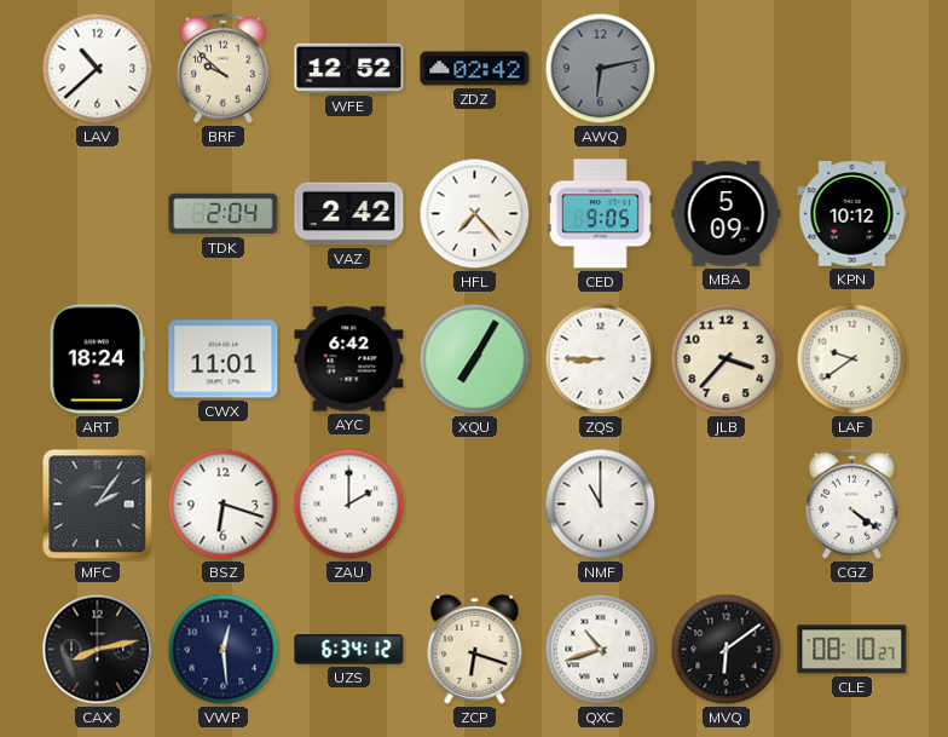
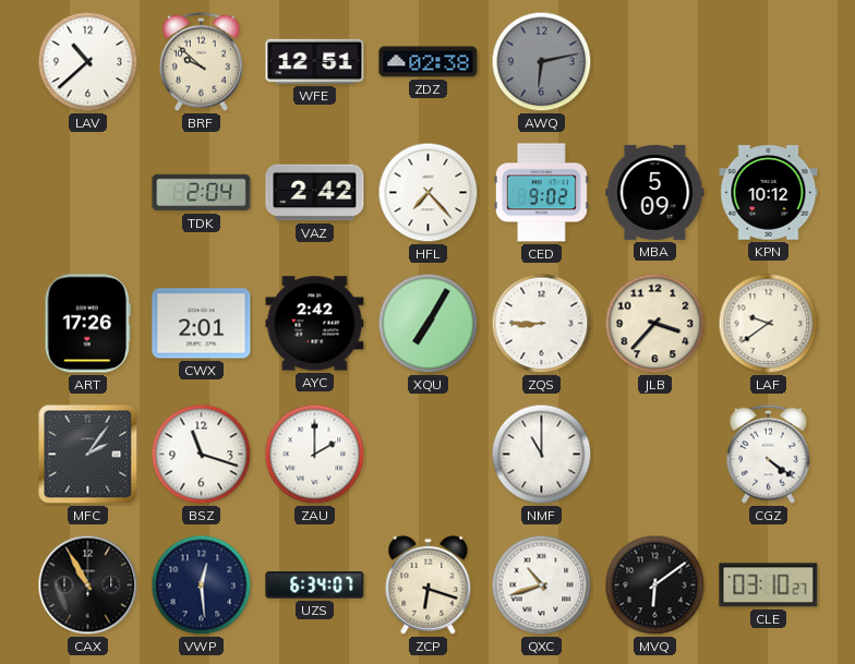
WFE: 12:52 -> 12:51 (315, 61)
ZDZ: 02:42 -> 02:38 (429, 62)
CED: 9:05 -> 9:02 (541, 193)
ART: 18:24 -> 17:26 (88, 324)
CWX: 11:01 -> 2:01 (202, 324)
AYC: 6:42 -> 2:42 (315, 324)
BSZ: 6:18 -> 11:18 (202, 455)
CAX: 8:13 -> 10:55 (88, 585)
UZS: 6:34:12 -> 6:34:07 (315, 585)
CLE: 08:10 -> 03:10 (769, 585)
